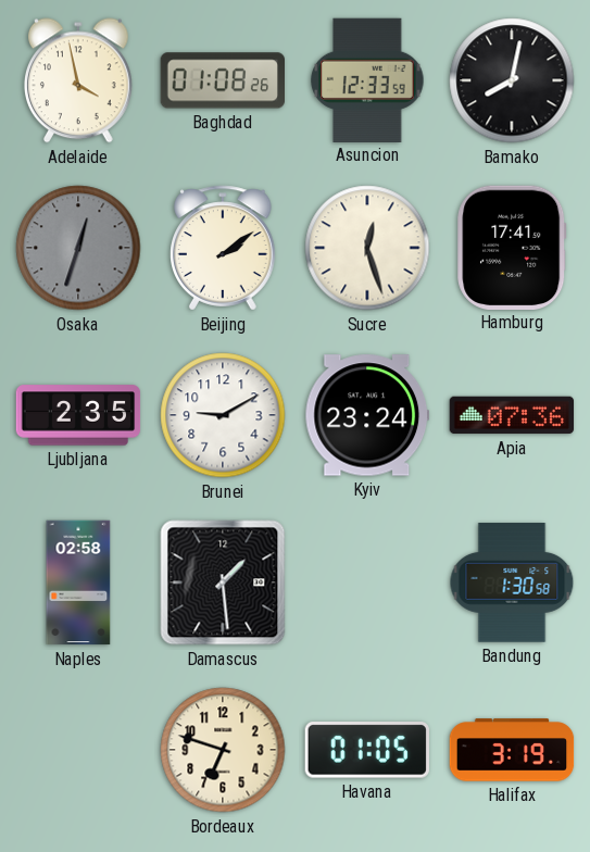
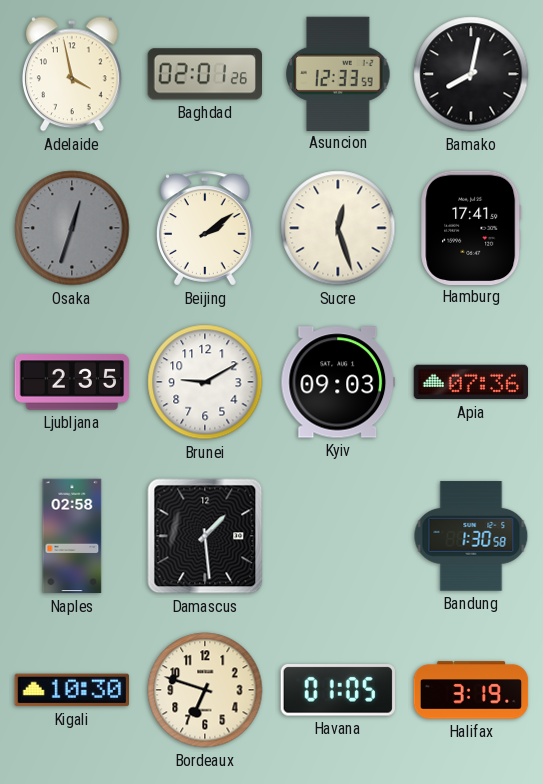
Baghdad: 01:08 -> 02:01 (204, 74)
Kyiv: 23:24 -> 09:03 (337, 382)
Kigali: none -> 10:30 (71, 690)
